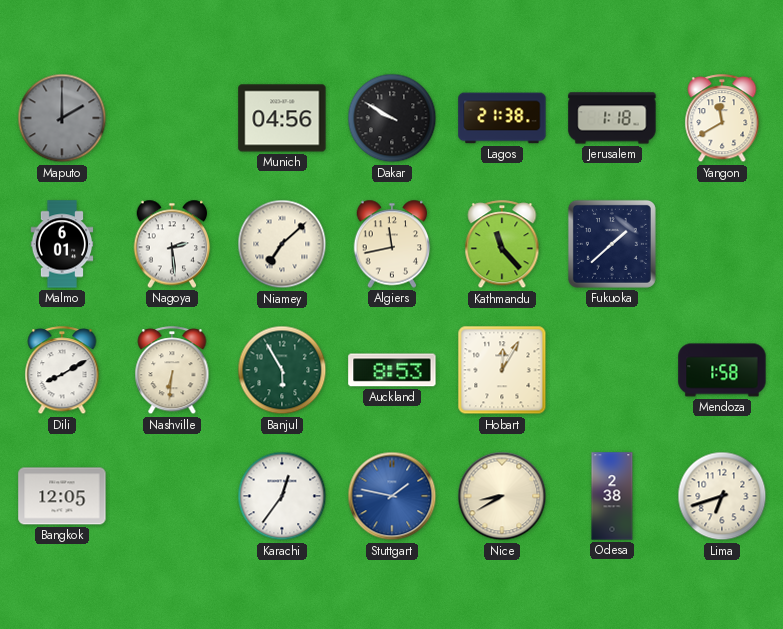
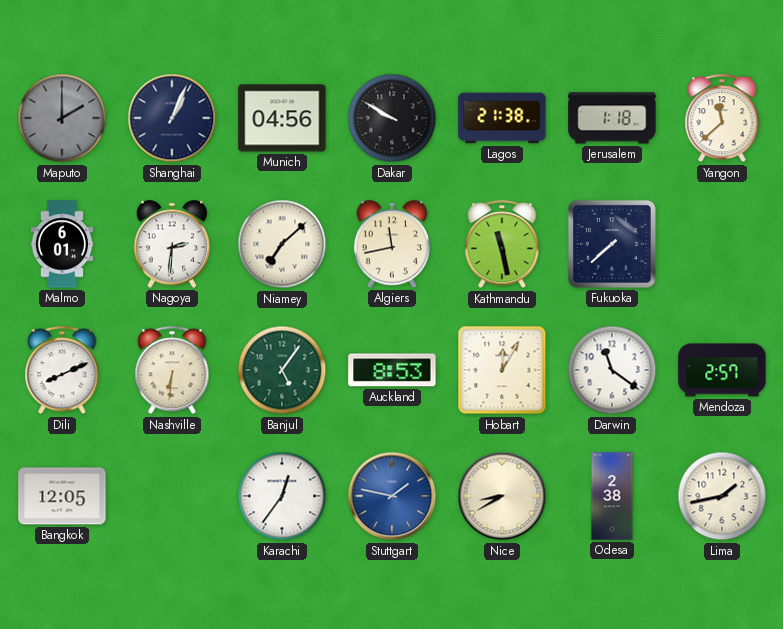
Shanghai: none -> 1:04 (172, 118)
Yangon: 11:40 -> 11:38 (722, 119)
Nagoya: 2:29 -> 2:31 (172, 244)
Kathmandu: 11:23 -> 11:28 (502, 245)
Fukuoka: 1:38 -> 7:38 (612, 244)
Dili: 8:10 -> 8:11 (62, 371)
Banjul: 5:55 -> 5:06 (282, 370)
Darwin: none -> 11:21 (612, 370)
Mendoza: 1:58 -> 2:57 (722, 370)
Lima: 6:42 -> 1:43 (722, 496)
